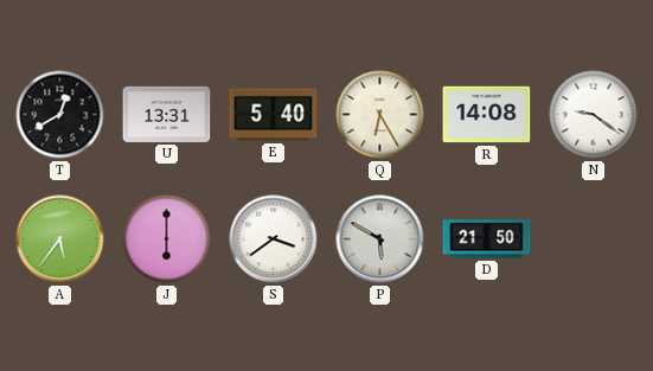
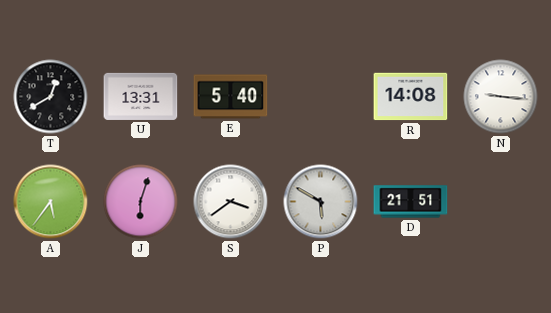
Q: 6:25 -> none (380, 115)
N: 9:21 -> 9:16 (501, 97)
J: 6:00 -> 6:03 (141, 202)
D: 21:50 -> 21:51 (411, 202)
